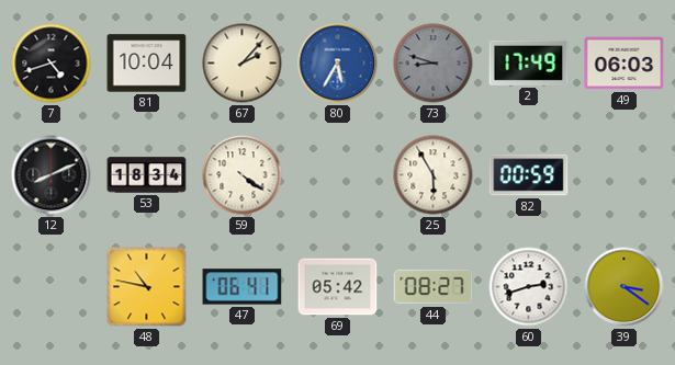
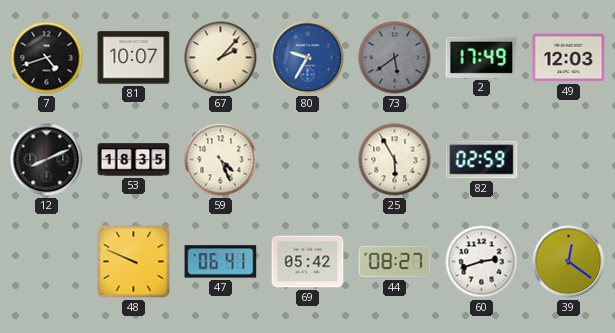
81: 10:04 -> 10:07 (134, 58)
80: 5:35 -> 9:35 (308, 58)
73: 8:48 -> 5:39 (395, 58)
49: 06:03 -> 12:03 (569, 58)
53: 18:34 -> 18:35 (134, 160)
59: 4:21 -> 4:26 (221, 160)
82: 00:59 -> 02:59 (482, 160)
48: 10:47 -> 9:49 (134, 262)
39: 3:21 -> 12:21 (569, 262)
